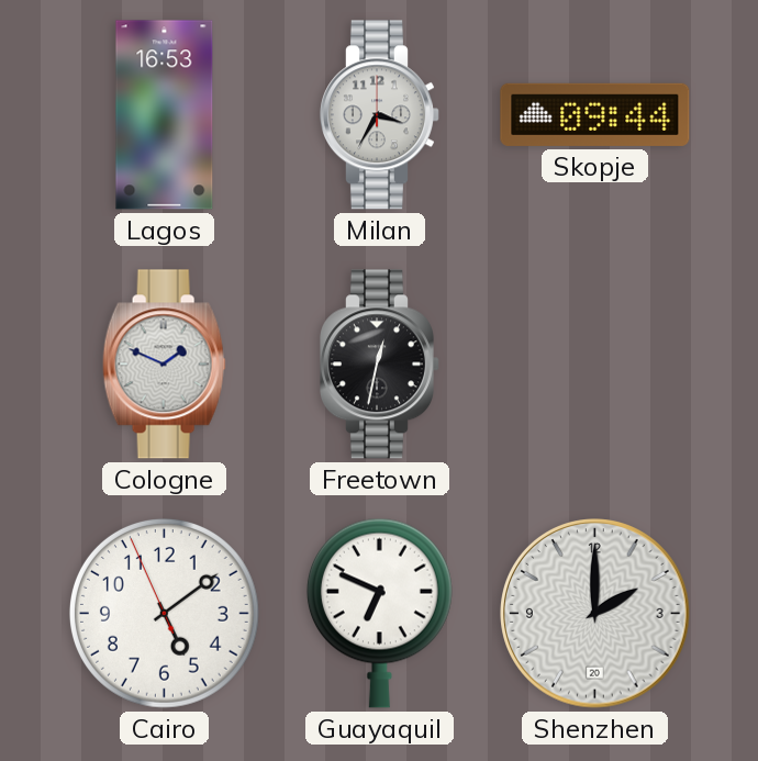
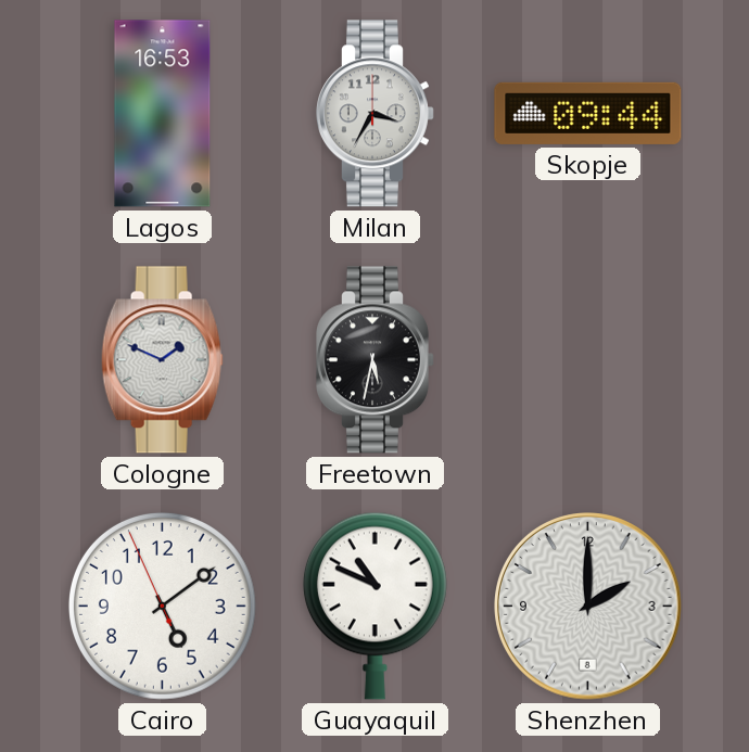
Freetown: 12:32 -> 5:32 (376, 360)
Guayaquil: 6:49 -> 10:49 (374, 606)
Shenzhen date: 20 -> 8 (588, 607)
